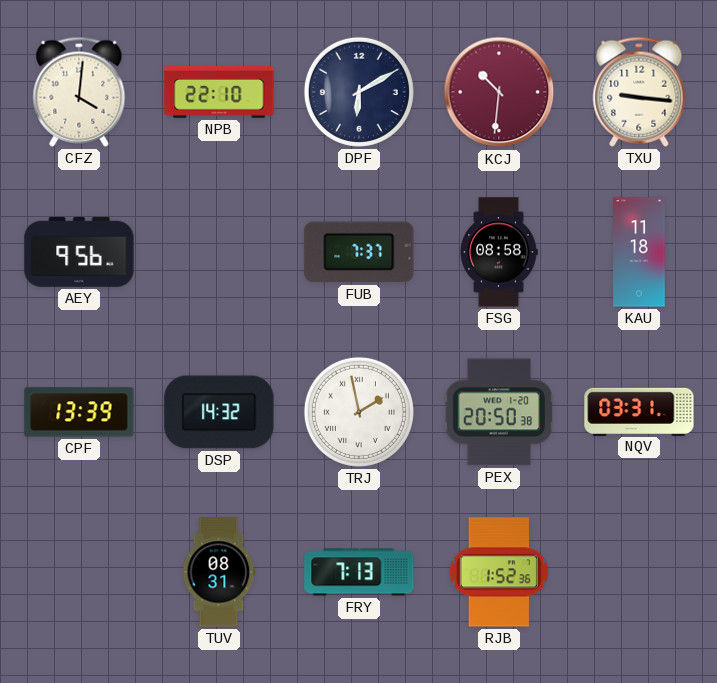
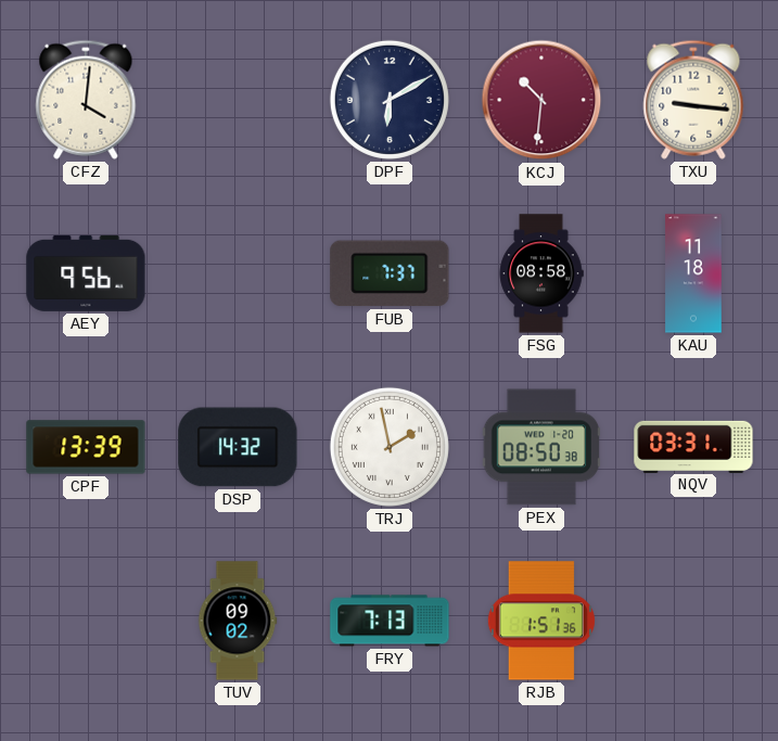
NPB: 22:10 -> none (219, 92)
PEX: 20:50 -> 08:50 (541, 447)
TUV: 08:31 -> 09:02 (238, 621)
RJB: 1:52 -> 1:51 (541, 621)
